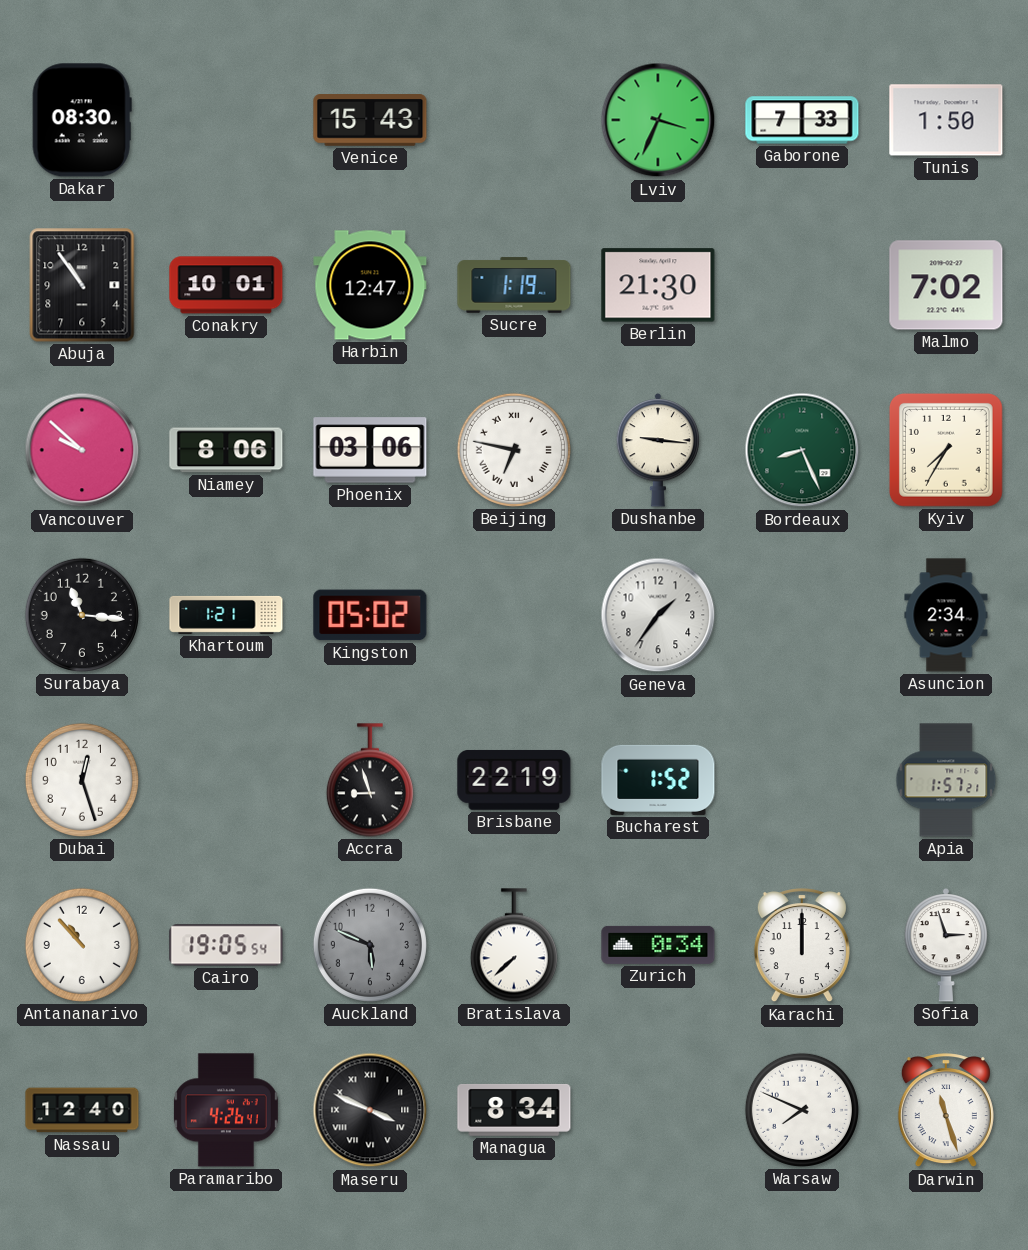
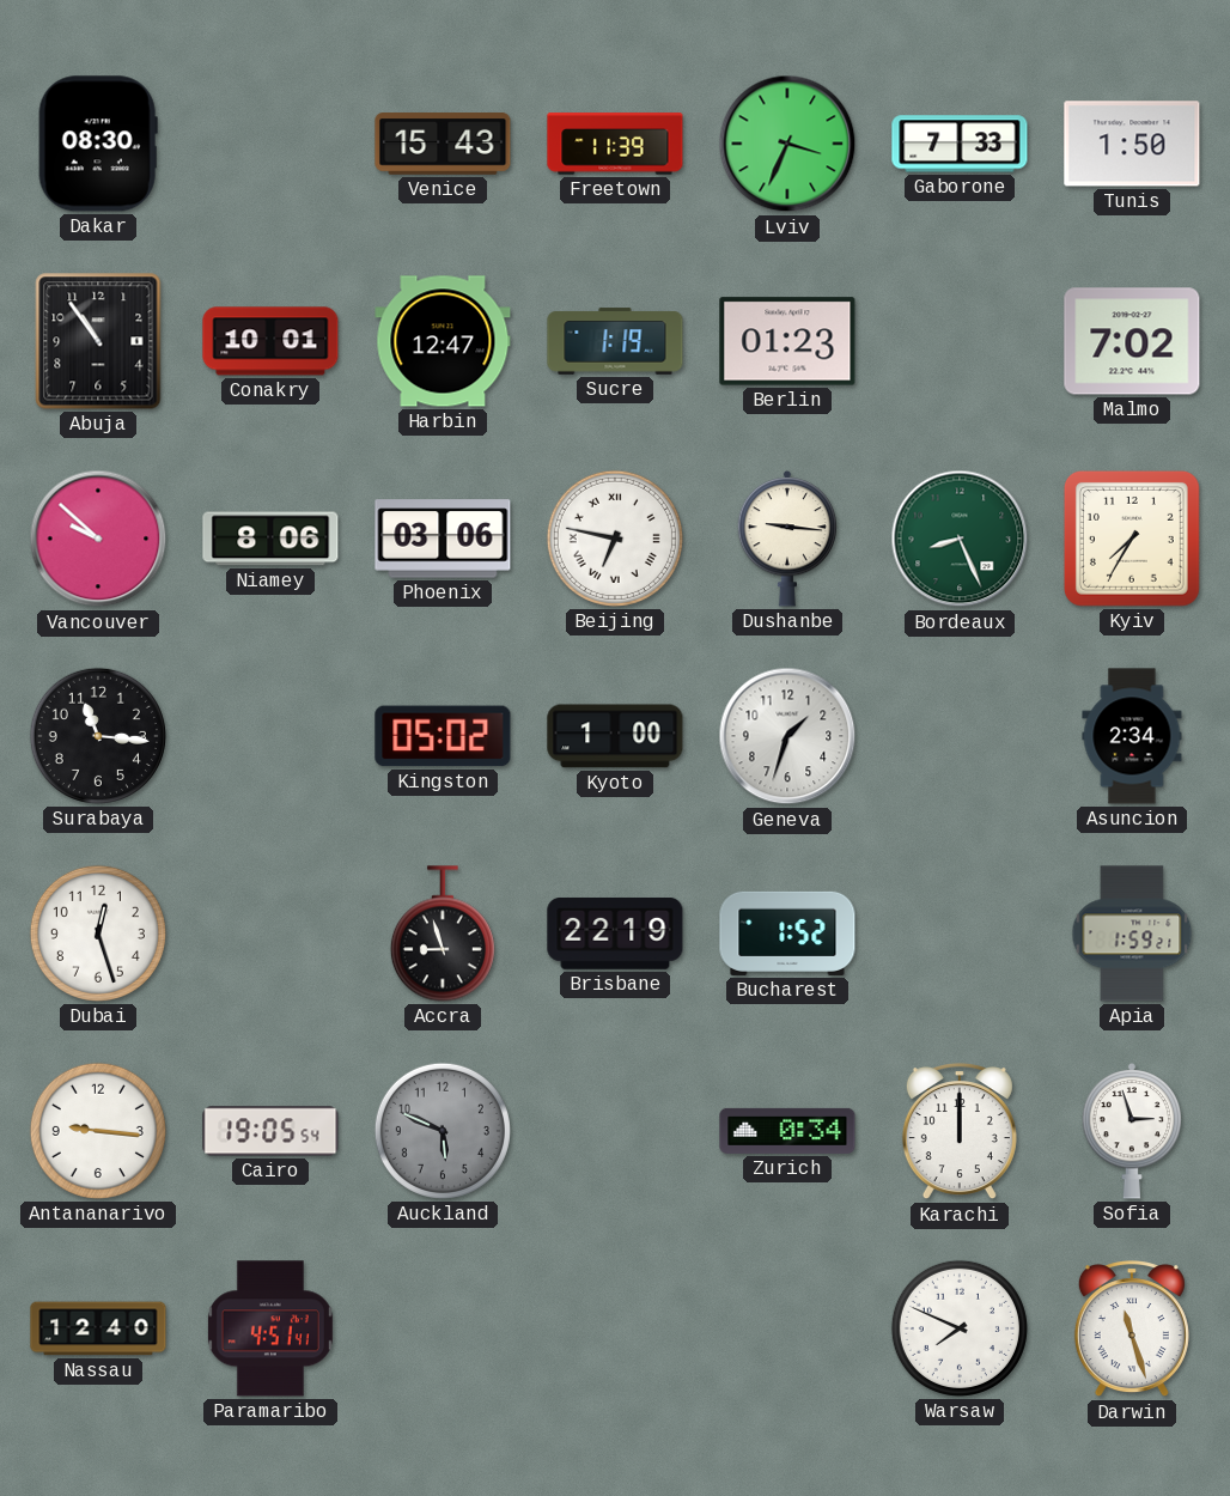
Freetown: none -> 11:39 (615, 144)
Berlin: 21:30 -> 01:23 (787, 341)
Khartoum: 1:21 -> none (226, 615)
Kyoto: none -> 1:00 (615, 736)
Geneva: 1:36 -> 1:33 (787, 736)
Apia: 1:57 -> 1:59 (1132, 934)
Antananarivo: 10:53 -> 9:16 (98, 1131)
Bratislava: 7:38 -> none (514, 945)
Paramaribo: 4:26 -> 4:51 (270, 1328)
Maseru: 3:49 -> none (370, 1110)
Managua: 8:34 -> none (514, 1110)
